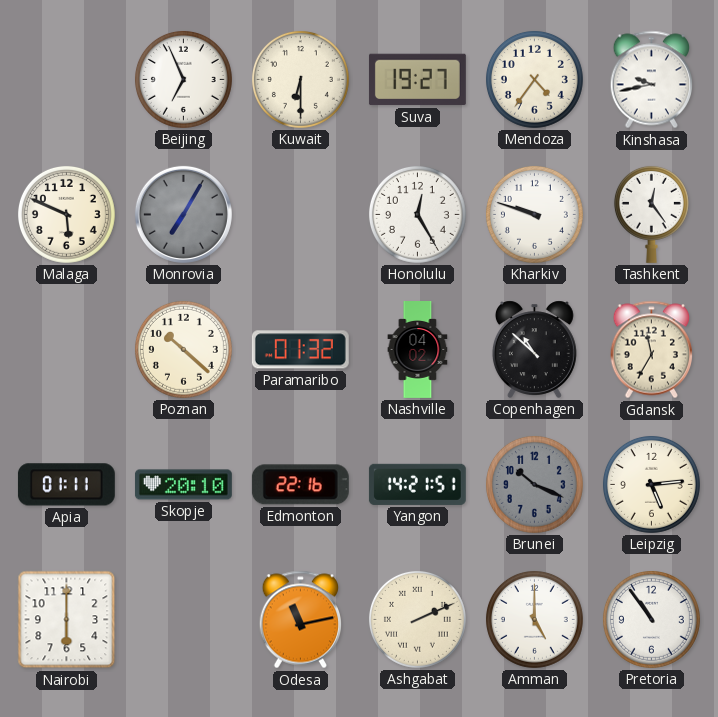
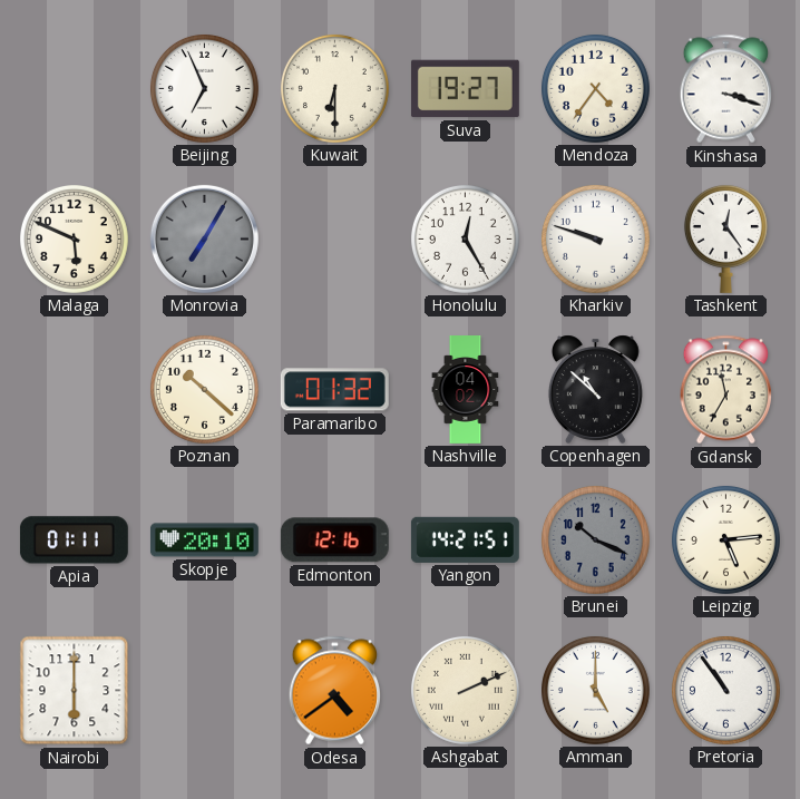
Kinshasa: 9:43 -> 3:18 (725, 89)
Edmonton: 22:16 -> 12:16 (334, 540)
Odesa: 11:13 -> 4:39 (334, 691)
